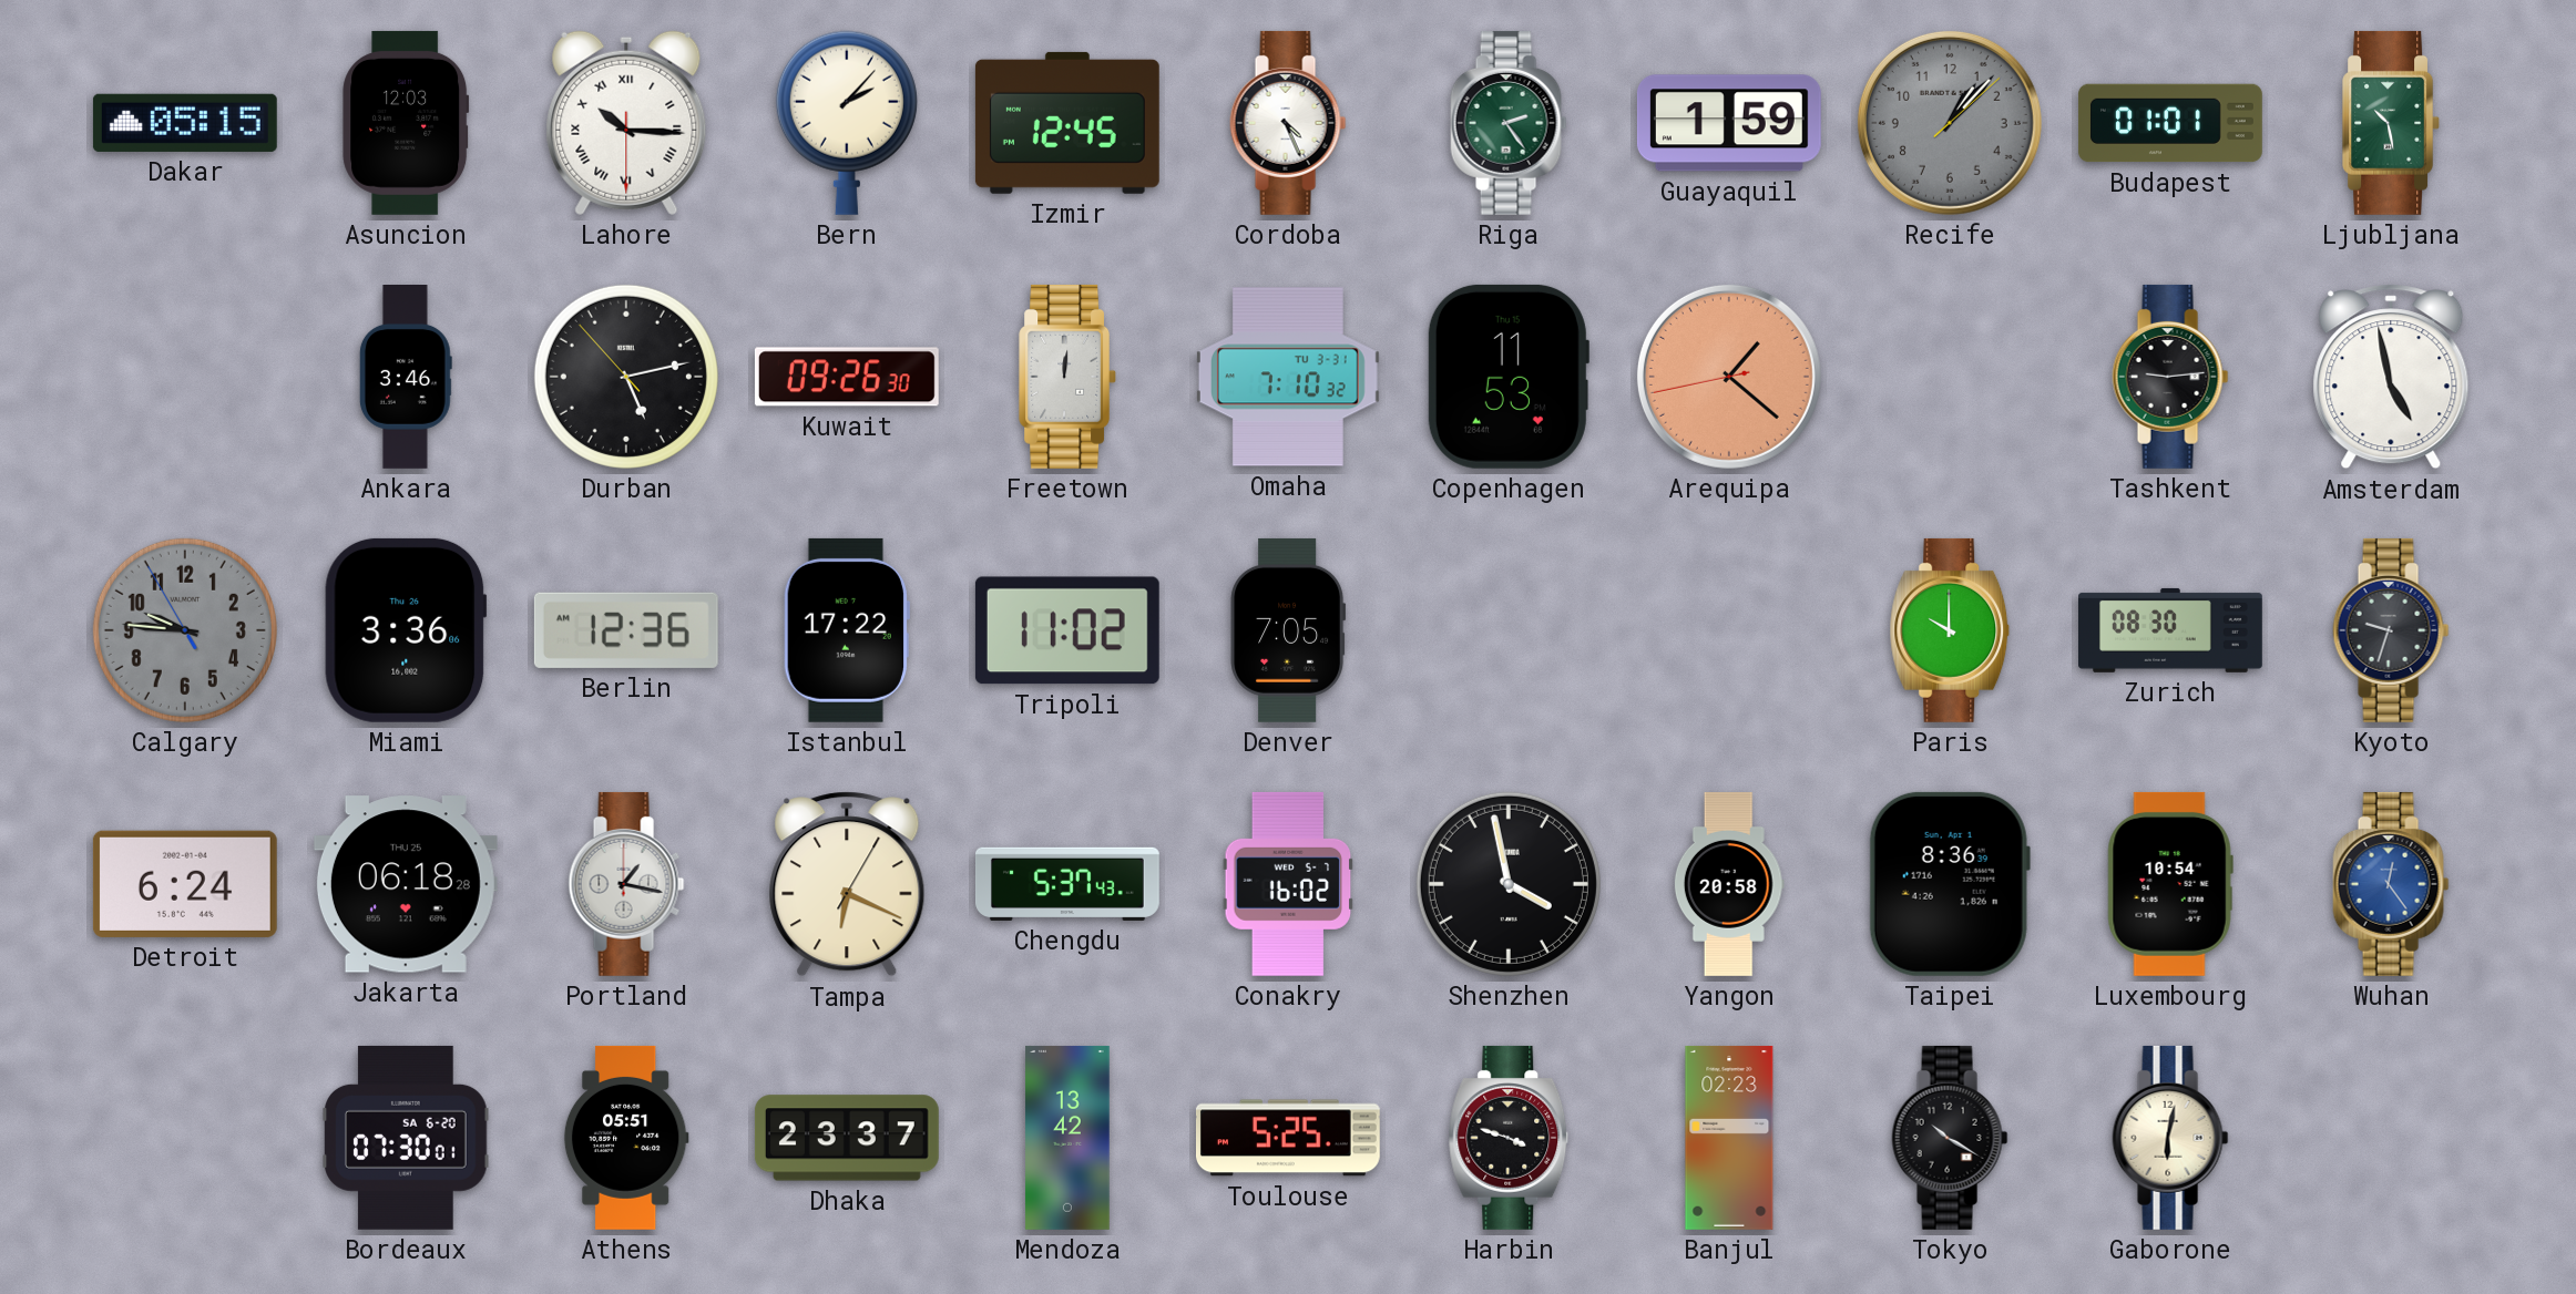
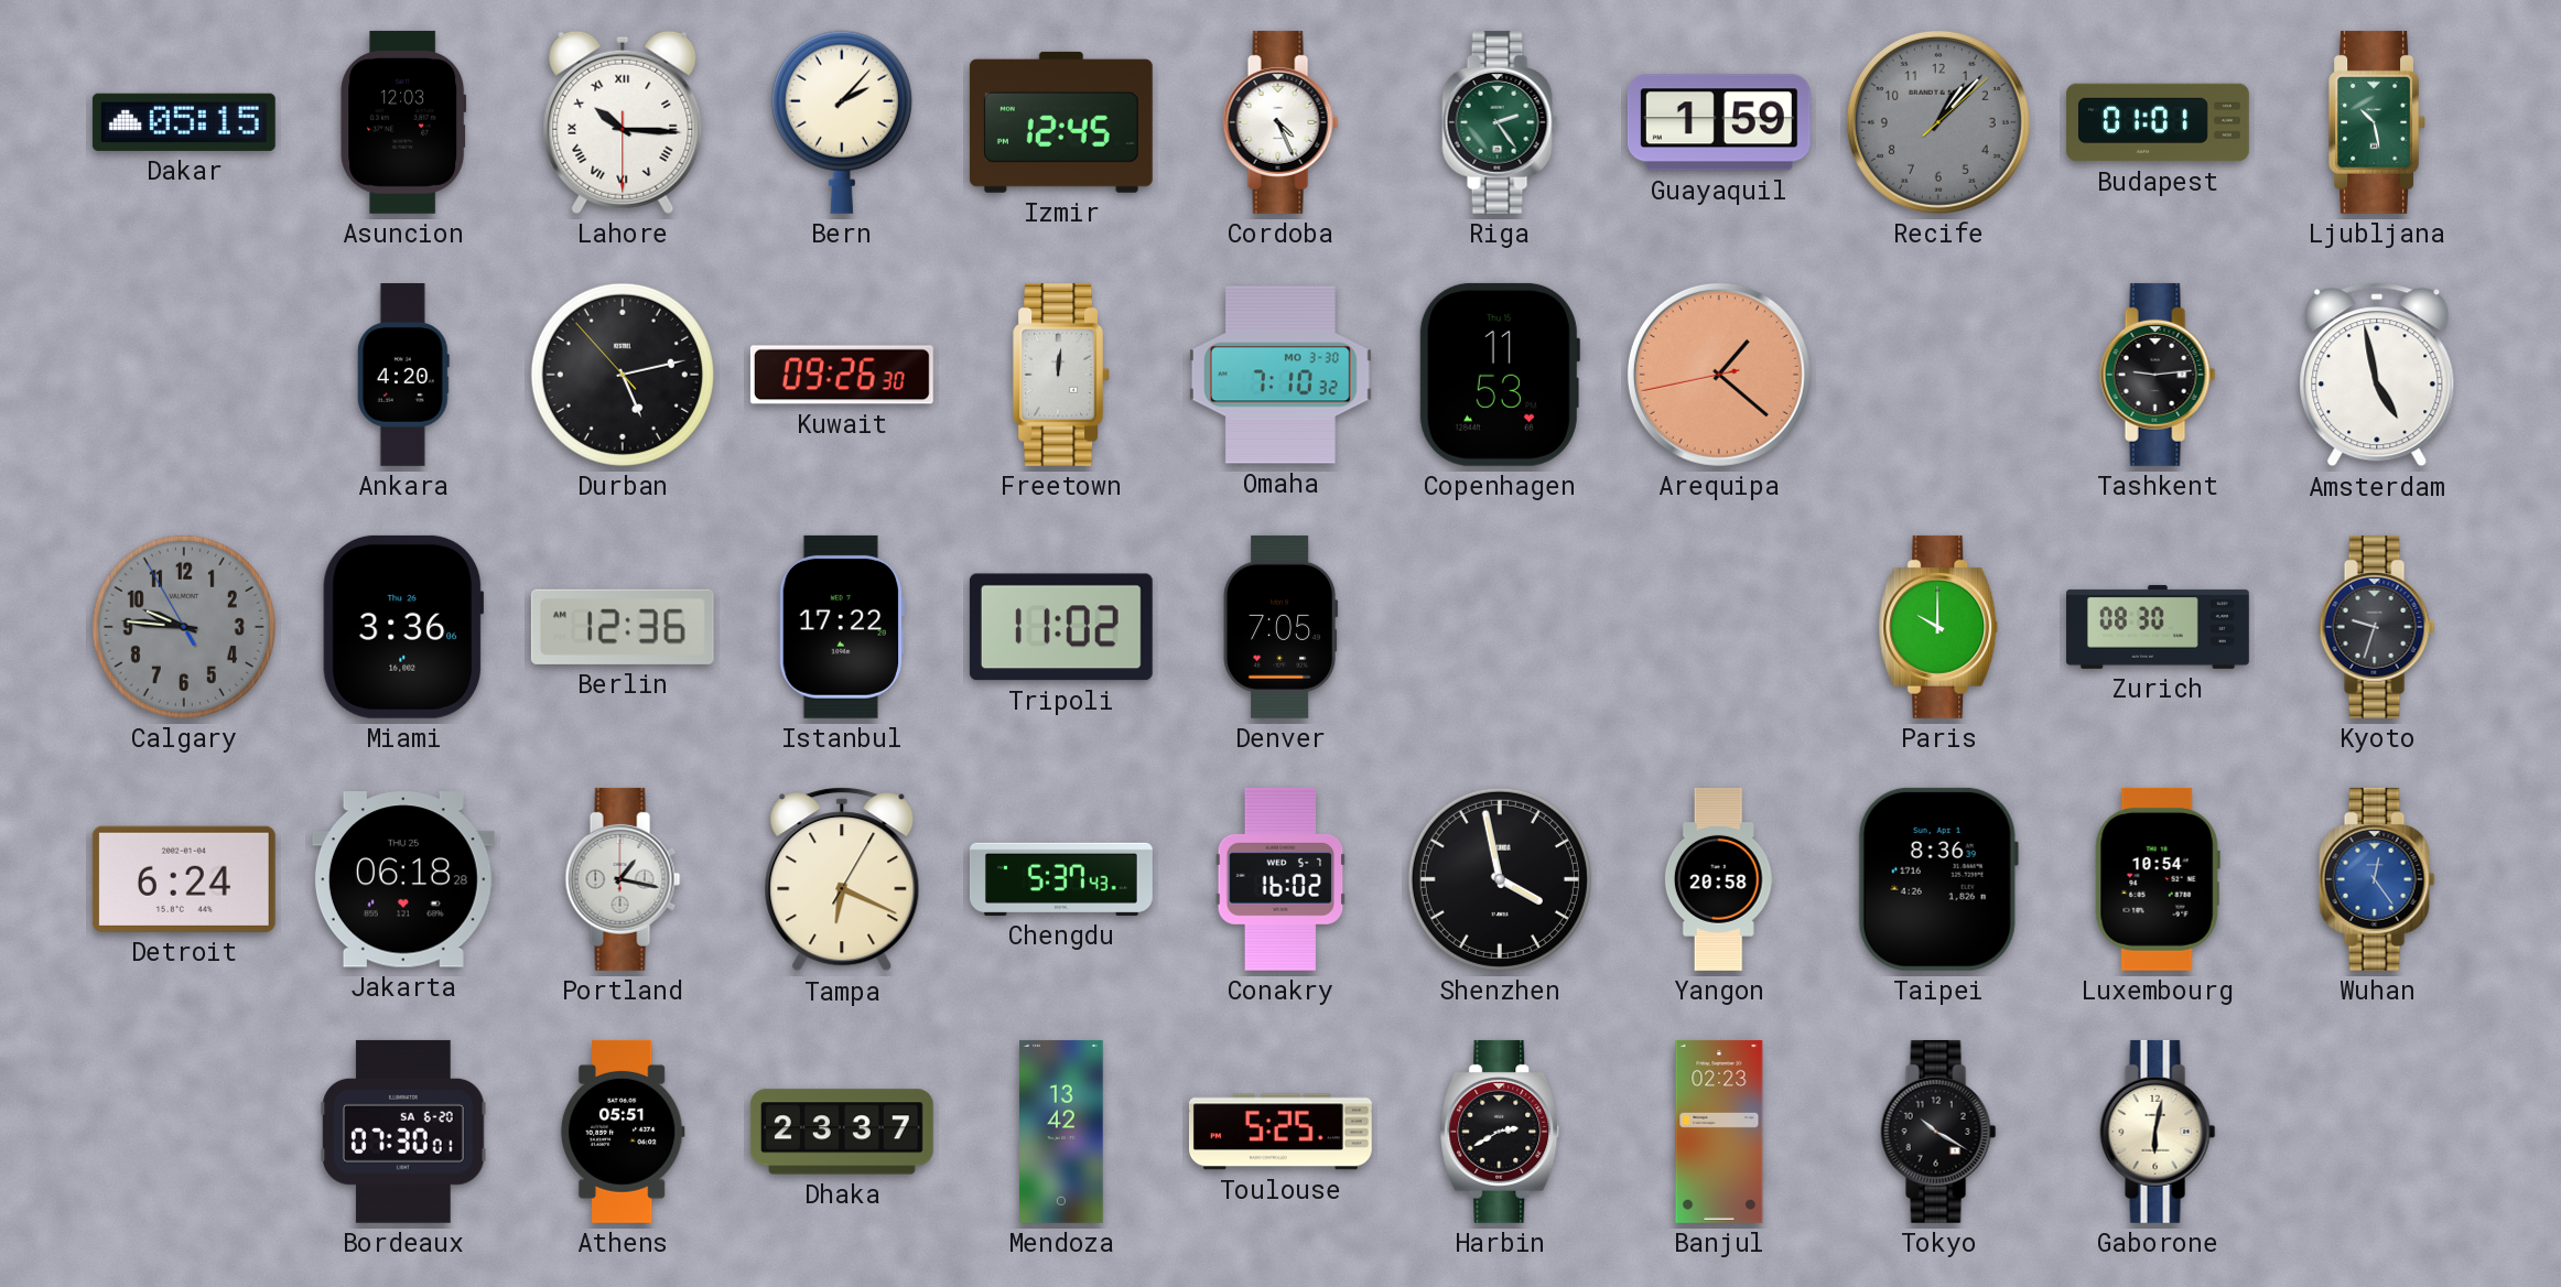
Ankara: 3:46 -> 4:20 (403, 376)
Omaha date: TU 3-31 -> MO 3-30 (1280, 375)
Harbin: 3:48 -> 2:40 (1500, 1132)
